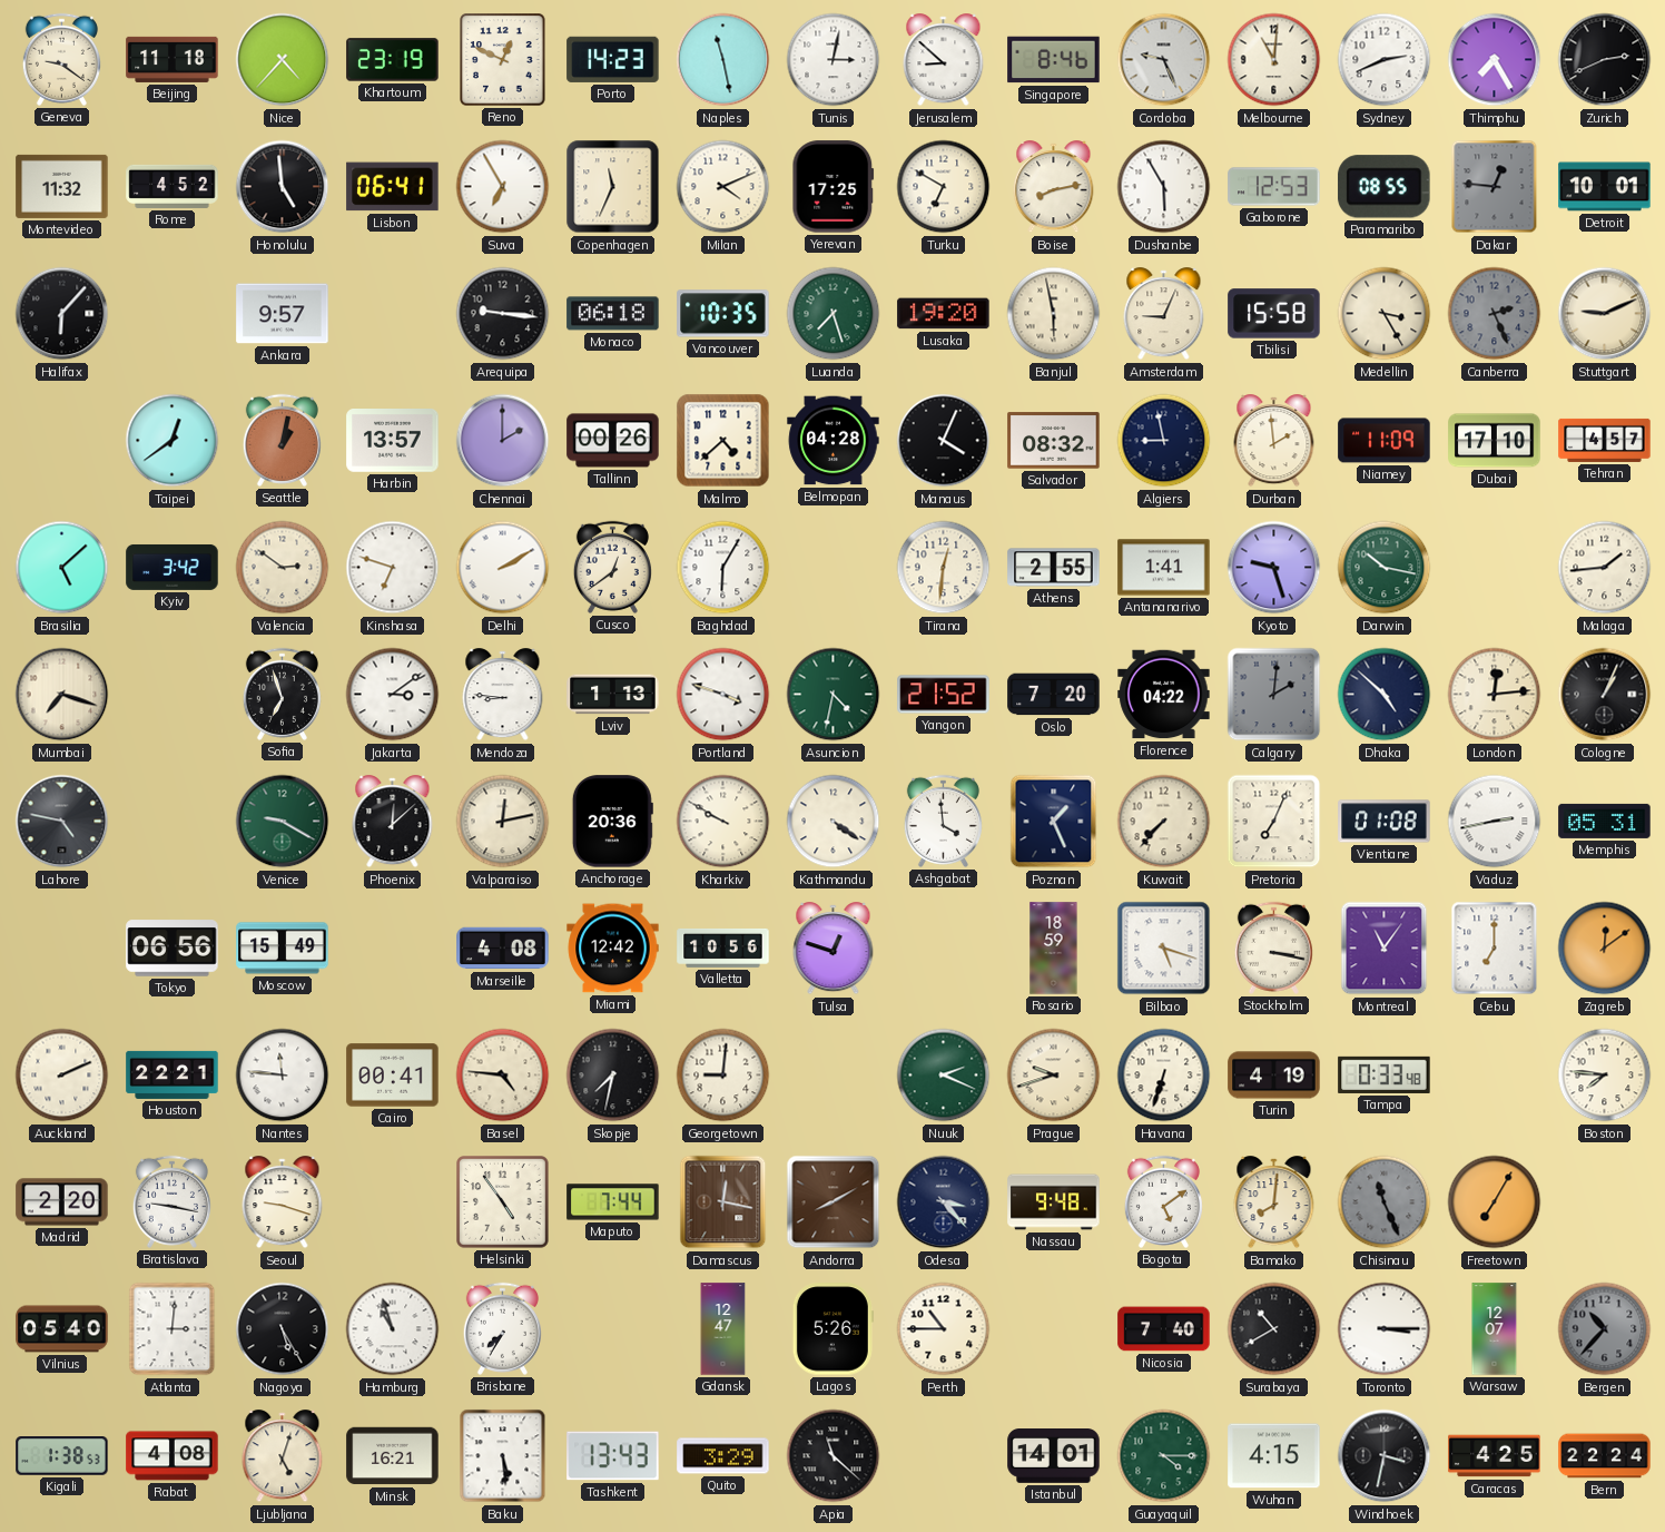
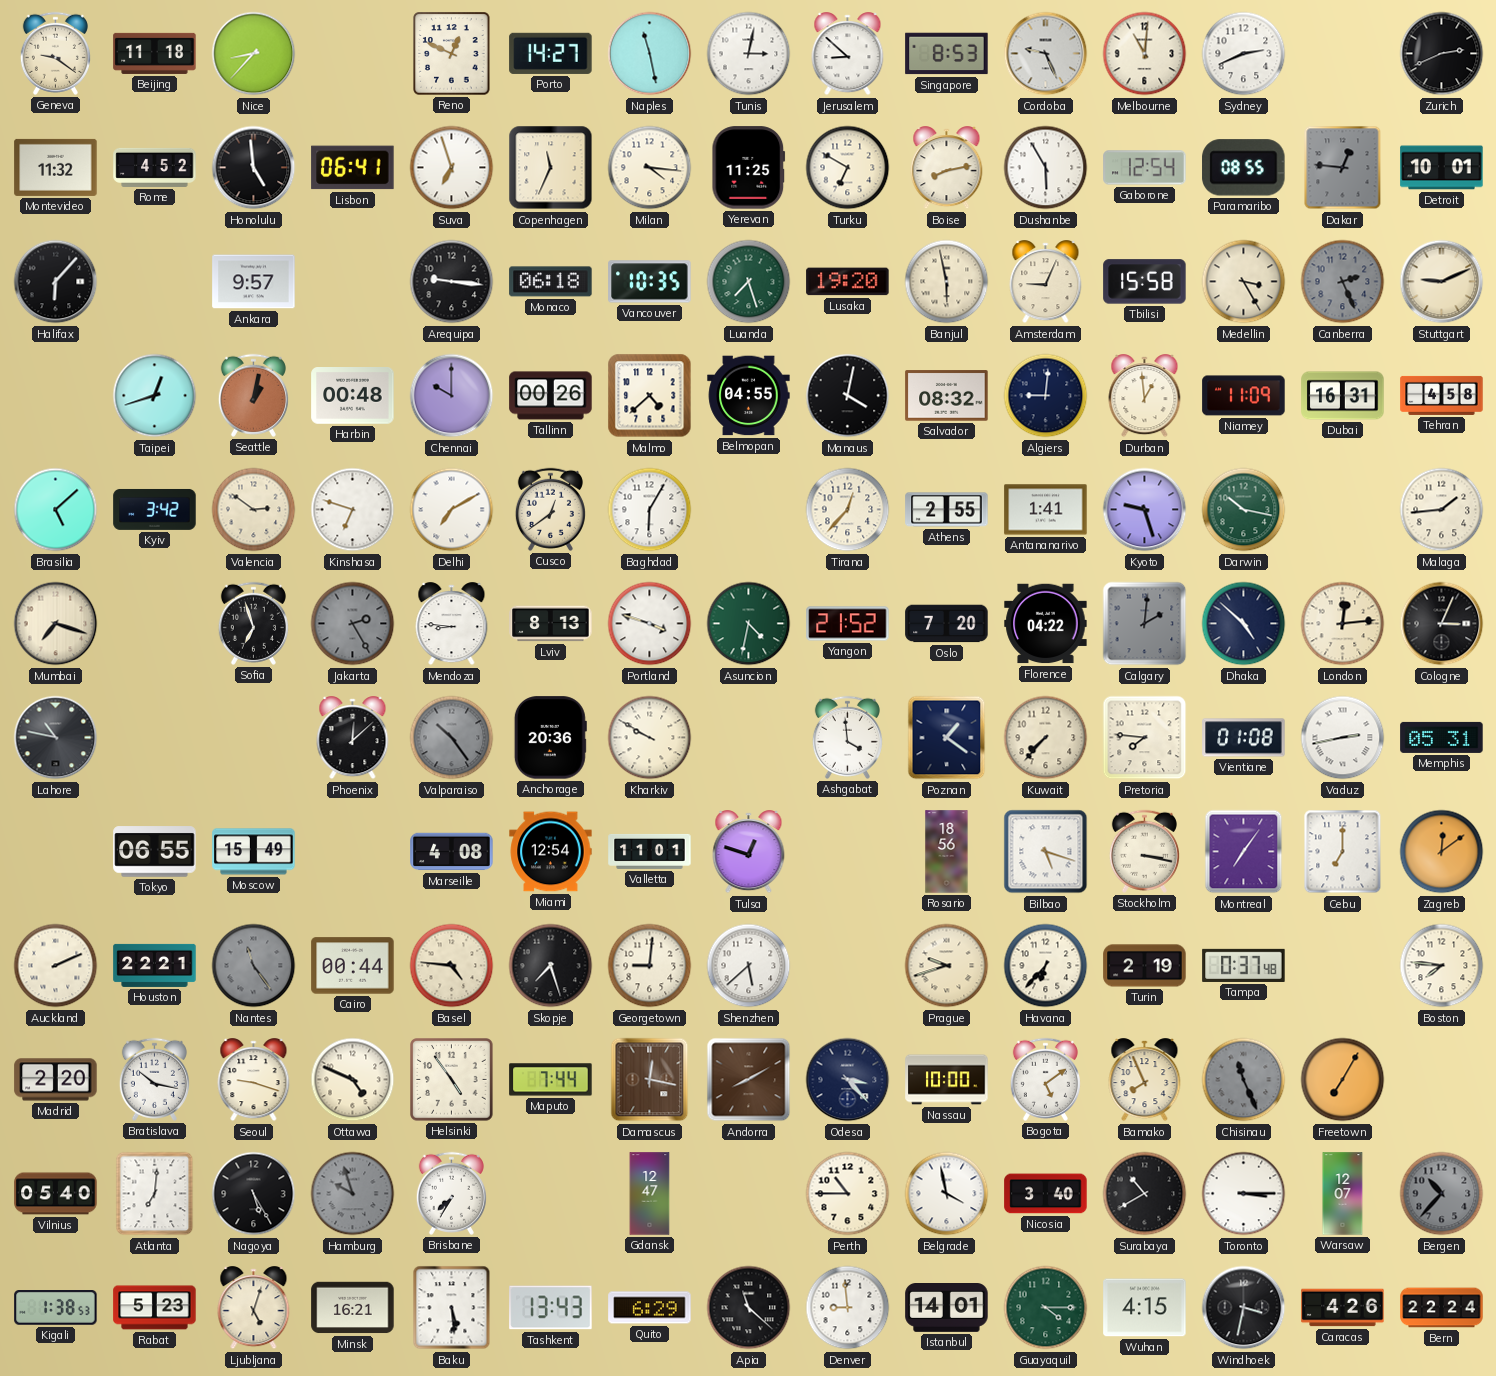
Nice: 4:37 -> 8:37 (254, 54)
Khartoum: 23:19 -> none (393, 60)
Porto: 14:23 -> 14:27 (551, 53)
Singapore: 8:46 -> 8:53 (947, 54)
Thimphu: 7:25 -> none (1495, 60)
Suva: 6:55 -> 6:57 (452, 168)
Milan: 4:11 -> 4:16 (650, 168)
Yerevan: 17:25 -> 11:25 (749, 168)
Gaborone: 12:53 -> 12:54 (1145, 168)
Taipei: 12:39 -> 12:42 (155, 396)
Harbin: 13:57 -> 00:48 (353, 396)
Chennai: 2:00 -> 10:00 (452, 396)
Belmopan: 04:28 -> 04:55 (749, 396)
Manaus: 4:04 -> 4:02 (848, 396)
Algiers: 8:58 -> 9:01 (1046, 396)
Durban: 1:59 -> 12:59 (1145, 396)
Dubai: 17:10 -> 16:31 (1343, 396)
Tehran: 4:57 -> 4:58 (1442, 395)
Delhi: 2:10 -> 7:10 (452, 510)
Tirana: 12:31 -> 12:37 (848, 510)
Jakarta: 3:09 -> 2:25 (353, 624)
Jakarta dial: white -> grey (353, 624)
Lviv: 1:13 -> 8:13 (551, 624)
Cologne: 1:04 -> 3:04 (1442, 624)
Lahore: 4:47 -> 10:47 (56, 738)
Venice: 9:20 -> none (283, 822)
Valparaiso: 12:13 -> 10:24 (452, 738)
Valparaiso dial: cream -> grey (452, 738)
Kathmandu: 4:21 -> none (834, 822)
Poznan: 1:26 -> 1:21 (947, 738)
Pretoria: 7:04 -> 7:46 (1145, 738)
Tokyo: 06:56 -> 06:55 (155, 852)
Miami: 12:42 -> 12:54 (551, 852)
Valletta: 10:56 -> 11:01 (650, 851)
Rosario: 18:59 -> 18:56 (947, 852)
Montreal: 11:06 -> 7:06 (1244, 852)
Nantes: 11:46 -> 11:24 (254, 966)
Nantes dial: white -> grey (254, 966)
Cairo: 00:41 -> 00:44 (353, 966)
Skopje: 7:32 -> 7:27 (551, 966)
Shenzhen: none -> 5:38 (749, 966)
Nuuk: 2:19 -> none (944, 1076)
Havana: 6:33 -> 6:37 (1046, 966)
Turin: 4:19 -> 2:19 (1145, 966)
Tampa: 0:33 -> 0:37 (1244, 965)
Bratislava: 9:17 -> 10:17 (154, 1079)
Ottawa: none -> 4:49 (353, 1080)
Nassau: 9:48 -> 10:00 (947, 1080)
Bamako: 8:01 -> 7:56 (1145, 1080)
Atlanta: 3:01 -> 7:01 (155, 1194)
Hamburg: 10:57 -> 9:57 (353, 1194)
Hamburg dial: white -> grey (353, 1194)
Lagos: 5:26 -> none (832, 1329)
Belgrade: none -> 3:58 (947, 1194)
Nicosia: 7:40 -> 3:40 (1046, 1194)
Rabat: 4:08 -> 5:23 (155, 1308)
Quito: 3:29 -> 6:29 (650, 1308)
Denver: none -> 8:59 (848, 1308)
Caracas: 4:25 -> 4:26 (1343, 1308)
